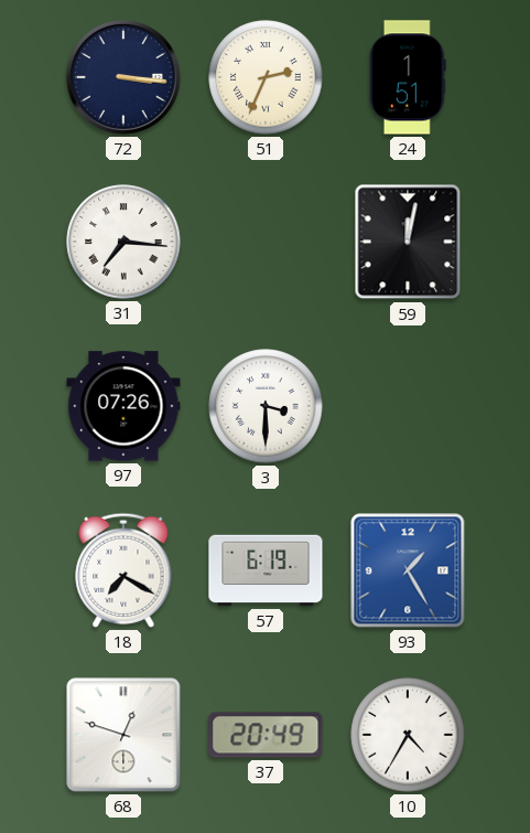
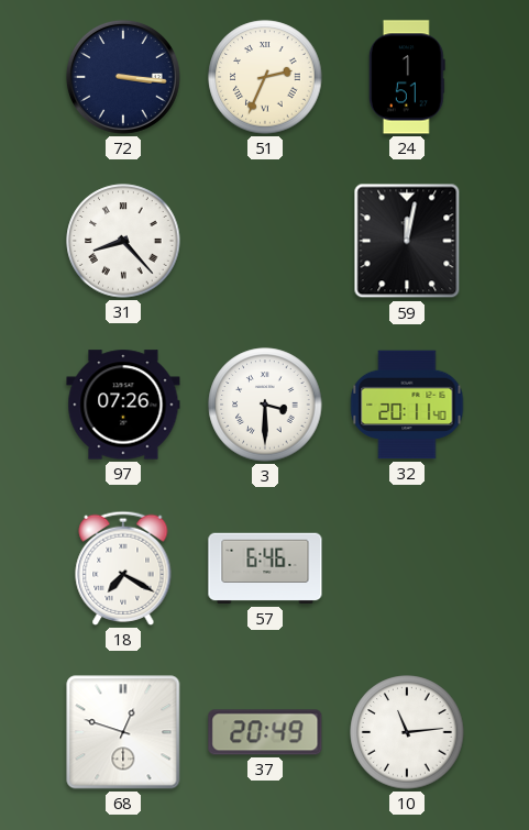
31: 7:16 -> 8:23 (123, 241)
32: none -> 20:11 (407, 405)
57: 6:19 -> 6:46 (265, 568)
93: 1:25 -> none (408, 570)
10: 4:35 -> 11:14 (407, 732)
